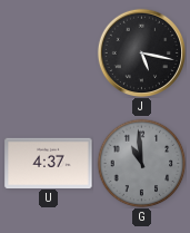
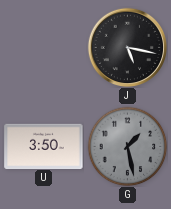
U: 4:37 -> 3:50 (44, 146)
G: 10:59 -> 1:28 (127, 146)
